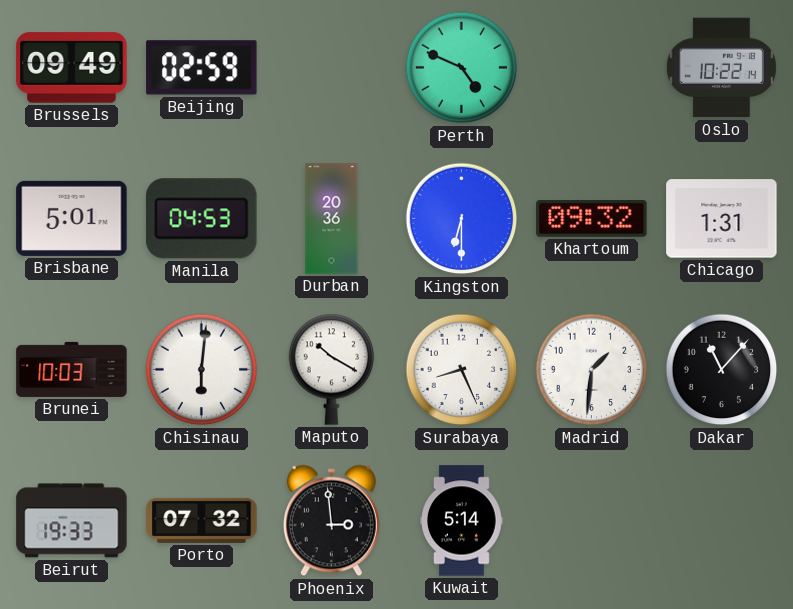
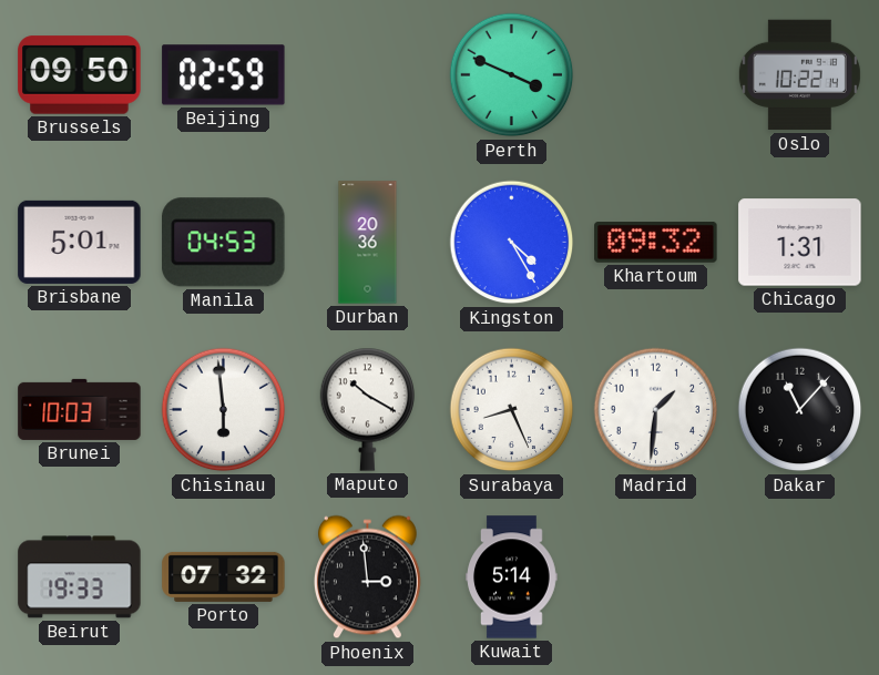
Brussels: 09:49 -> 09:50 (80, 75)
Perth: 4:49 -> 3:49 (512, 75)
Kingston: 6:30 -> 4:25 (512, 243)
Chisinau: 6:01 -> 5:59 (224, 410)
